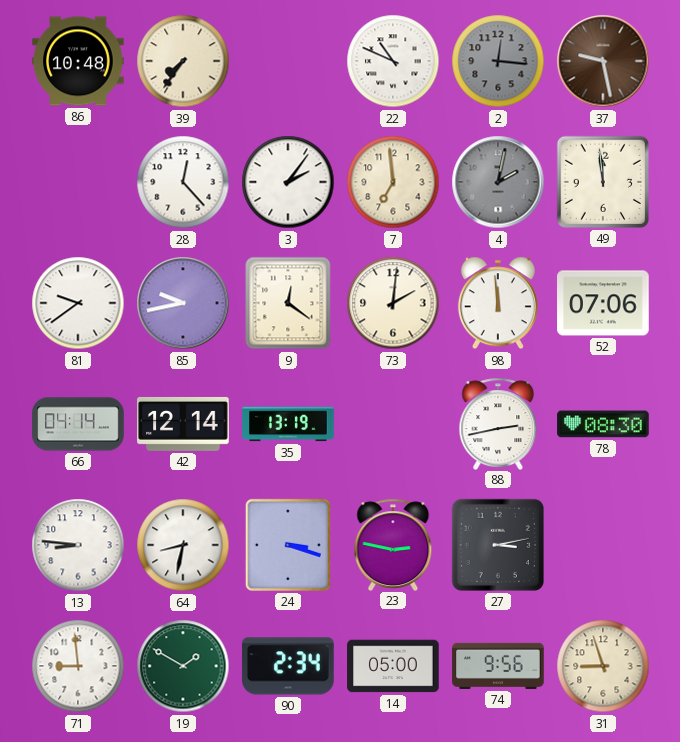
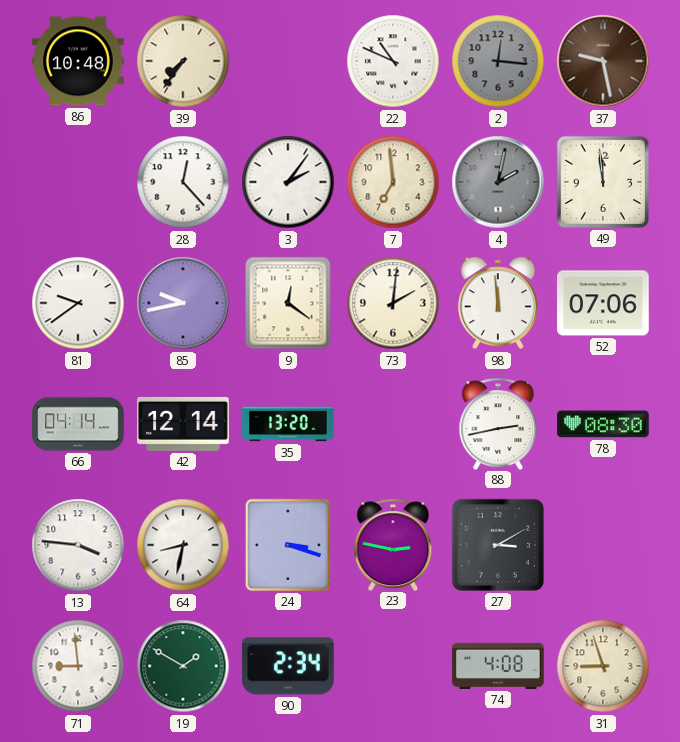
35: 13:19 -> 13:20 (288, 424)
13: 8:46 -> 3:46 (78, 545)
27: 3:13 -> 3:10 (498, 545)
14: 05:00 -> none (393, 666)
74: 9:56 -> 4:08 (498, 666)
